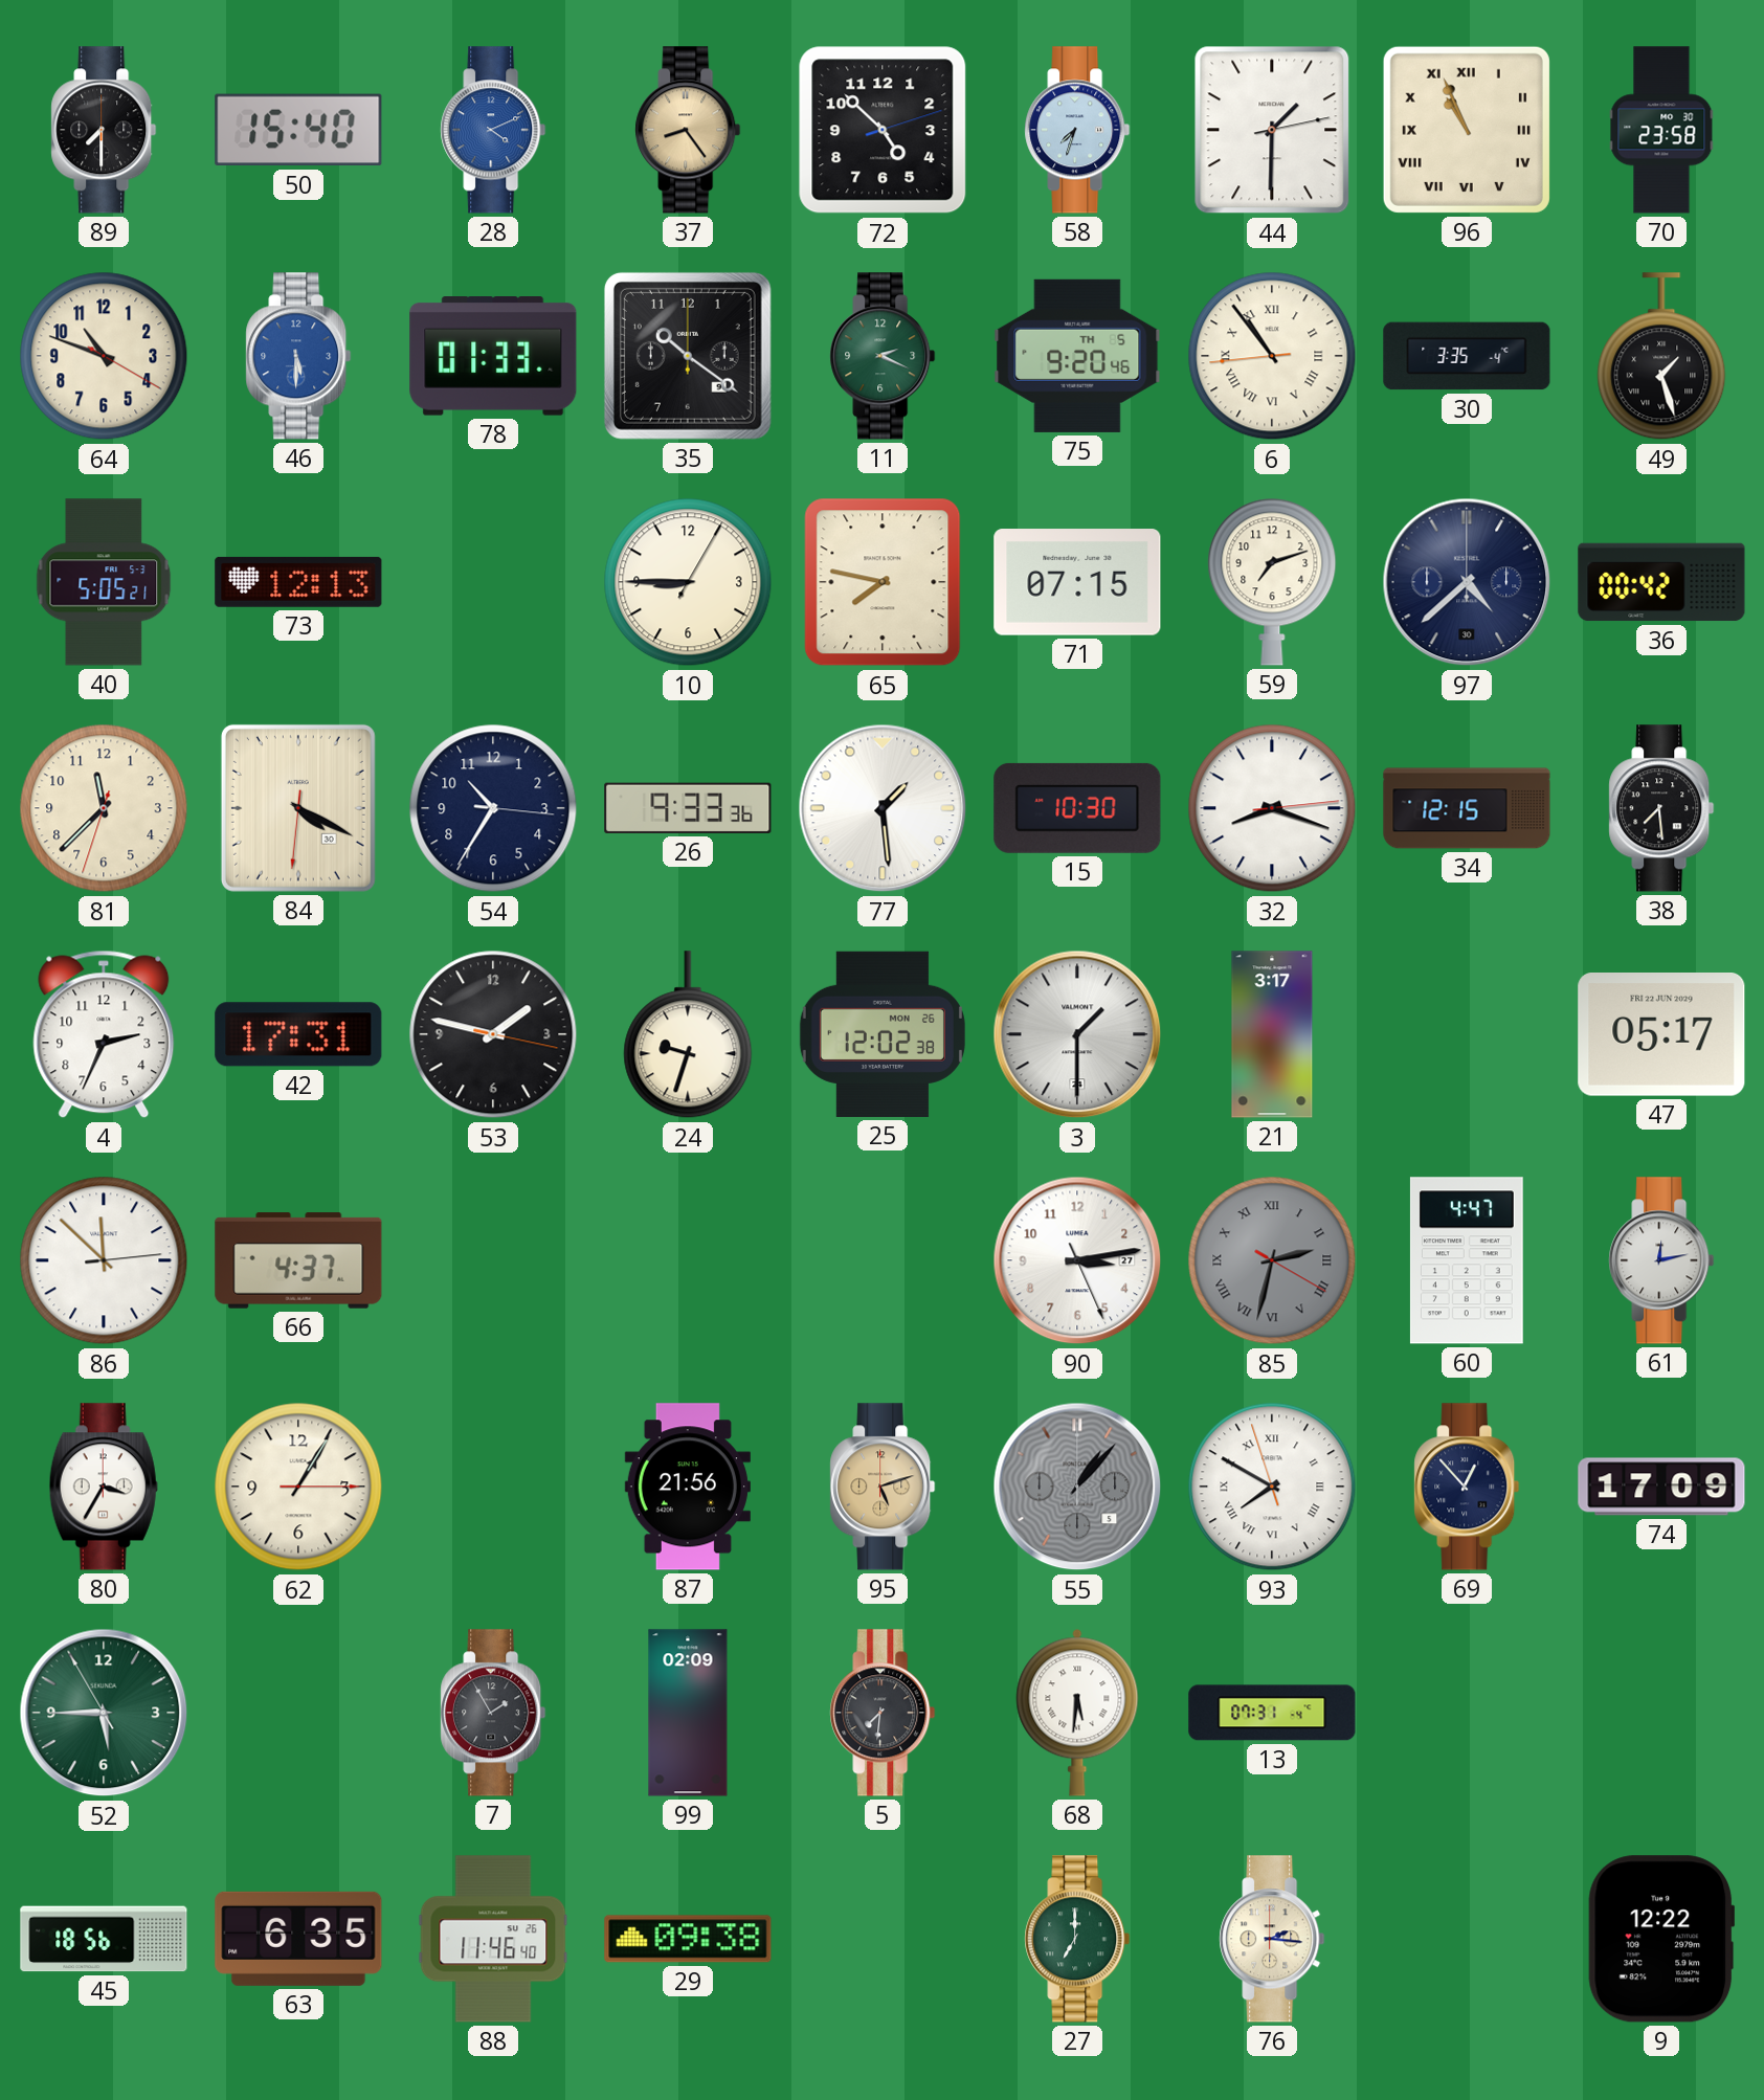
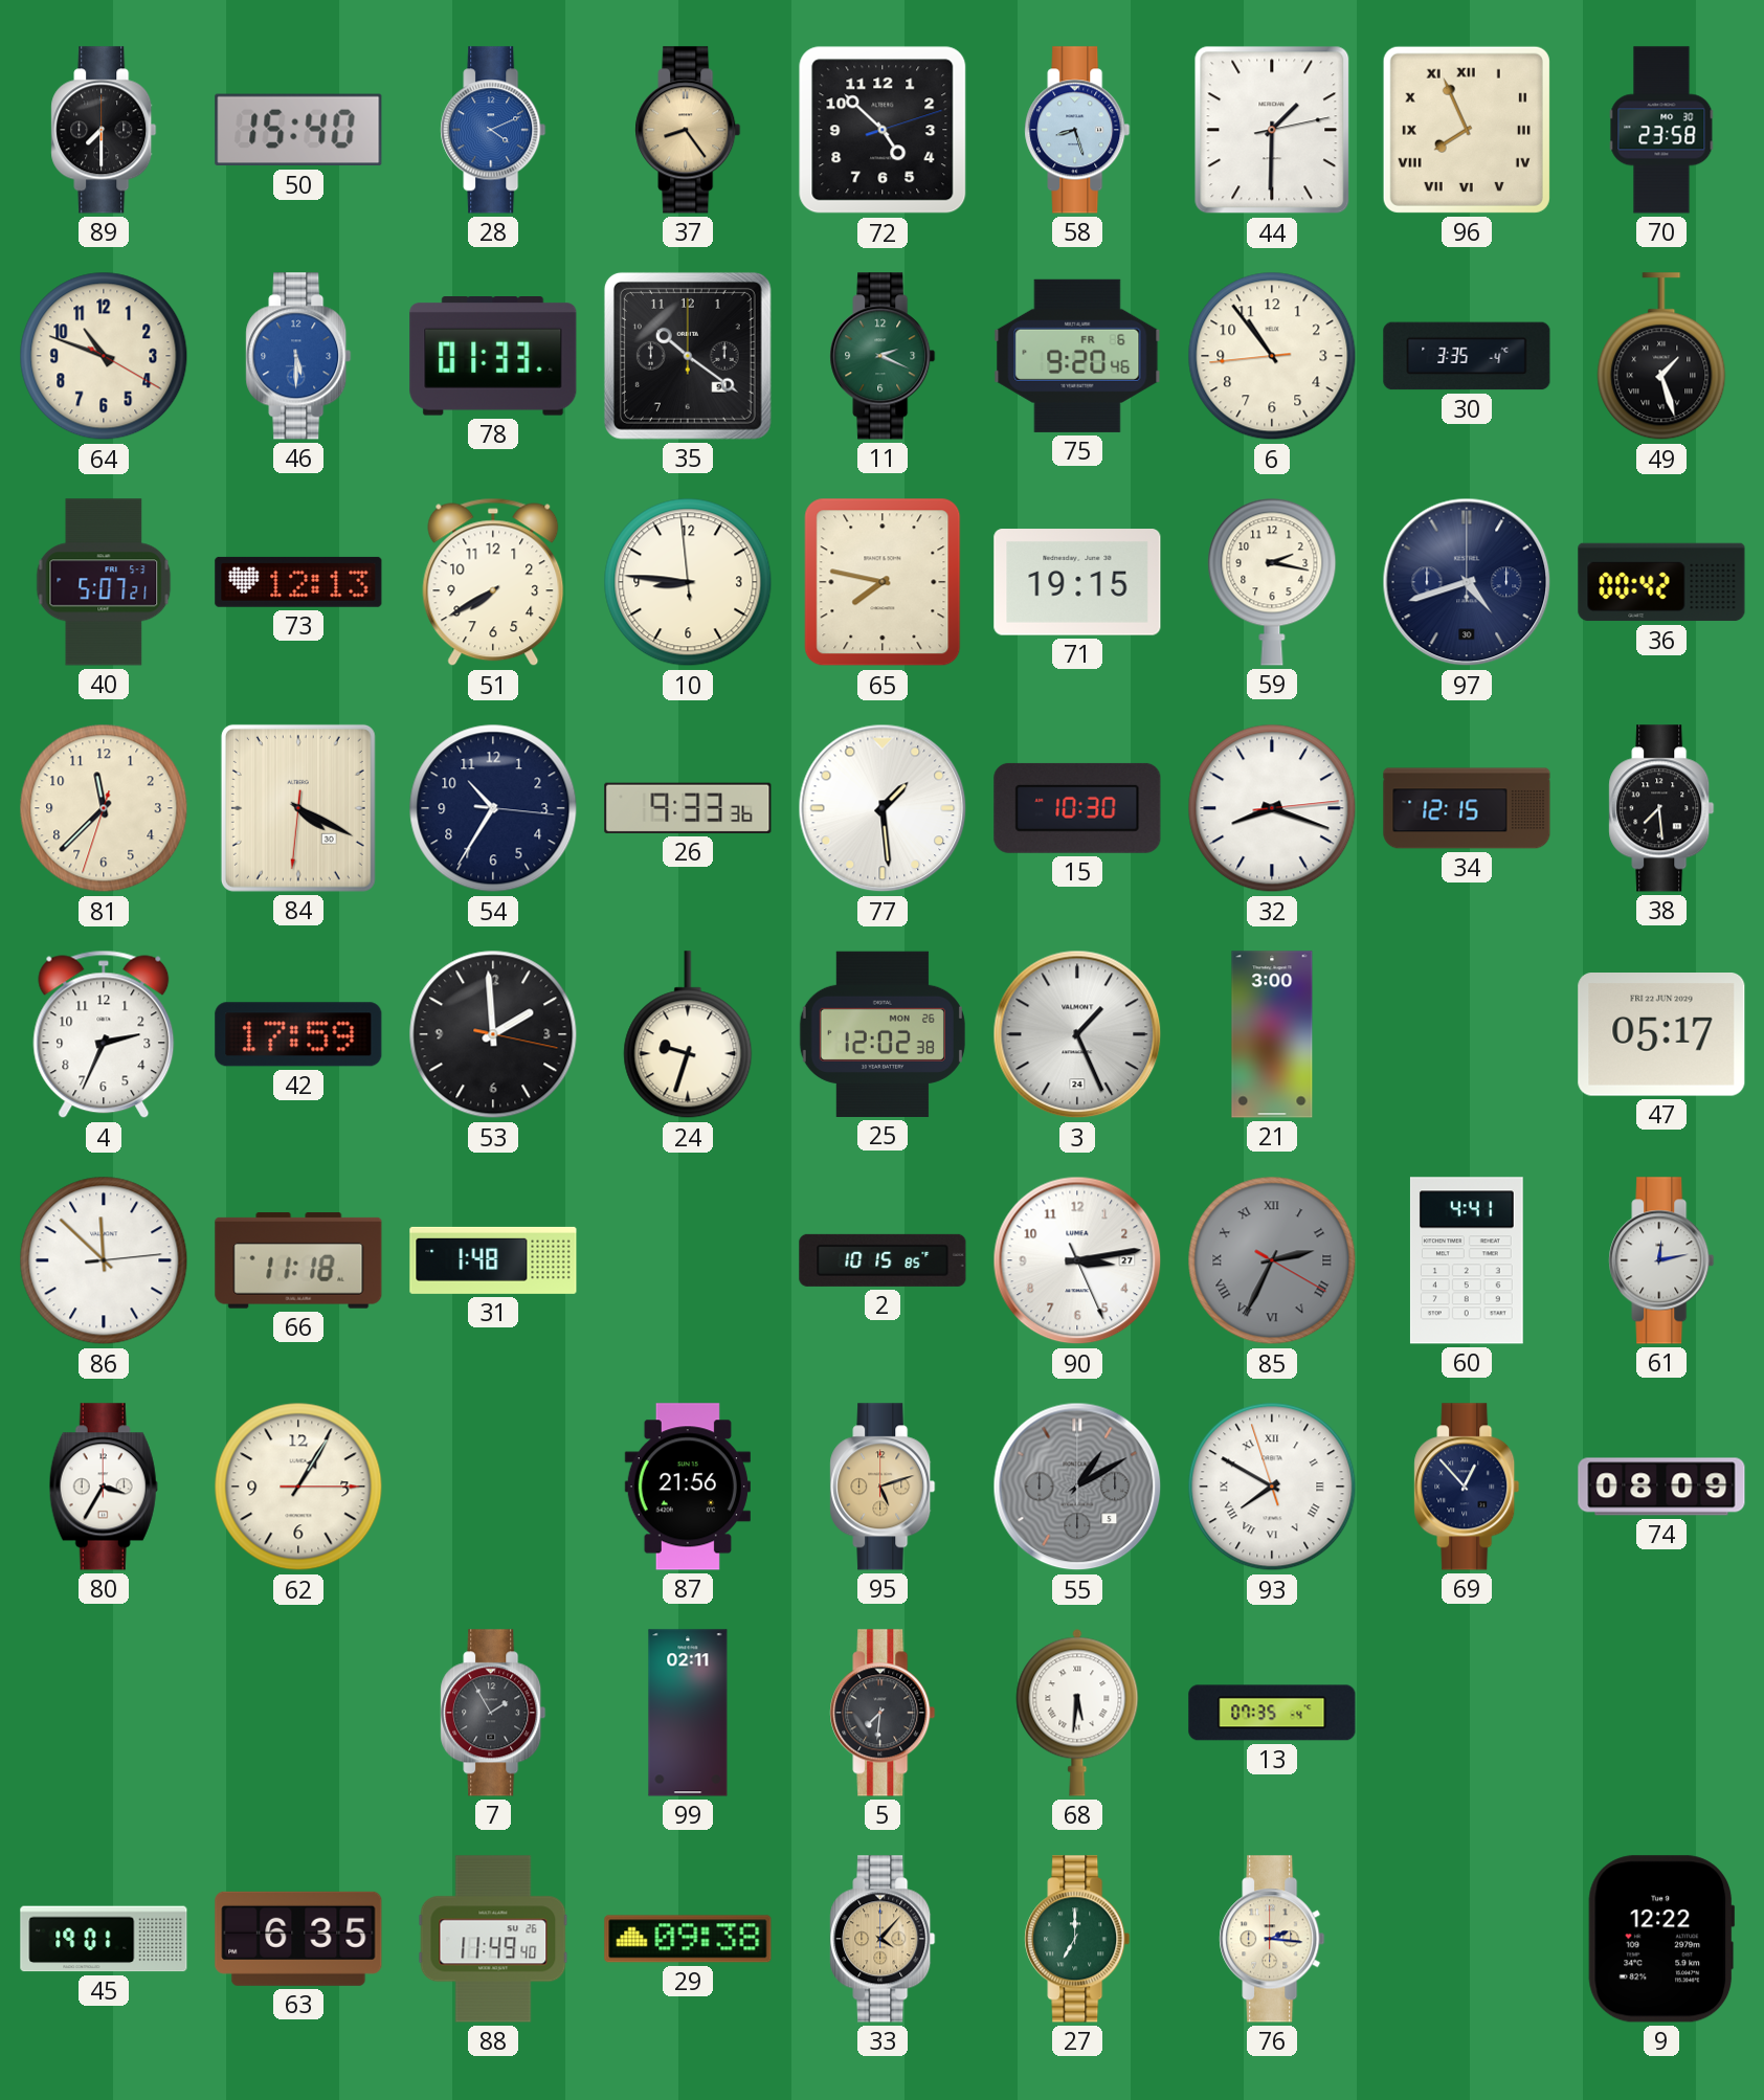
58: 7:33 -> 8:27 (1077, 130)
96: 10:56 -> 7:56 (1467, 130)
75 date: TH 5 -> FR 6 (1077, 356)
6 numerals: Roman -> Arabic (1272, 356)
40: 5:05 -> 5:07 (104, 582)
51: none -> 7:40 (493, 582)
10: 8:45:05 -> 8:45:59 (688, 582)
71: 07:15 -> 19:15 (1077, 582)
59: 7:12 -> 2:17 (1272, 582)
97: 4:38 -> 4:42 (1467, 582)
42: 17:31 -> 17:59 (298, 1034)
53: 1:47 -> 1:59 (493, 1034)
3: 1:30 -> 1:26 (1077, 1034)
21: 3:17 -> 3:00 (1272, 1034)
66: 4:37 -> 11:18 (298, 1260)
31: none -> 1:48 (493, 1260)
2: none -> 10:15 (883, 1260)
85: 2:32 -> 2:34 (1272, 1260)
60: 4:47 -> 4:41 (1467, 1260)
55: 1:07 -> 1:10 (1077, 1487)
74: 17:09 -> 08:09 (1661, 1487)
52: 5:44 -> none (104, 1713)
99: 02:09 -> 02:11 (688, 1713)
13: 07:31 -> 07:35 (1272, 1713)
45: 18:56 -> 19:01 (104, 1939)
88: 11:46 -> 11:49 (493, 1939)
33: none -> 4:07 (883, 1939)
